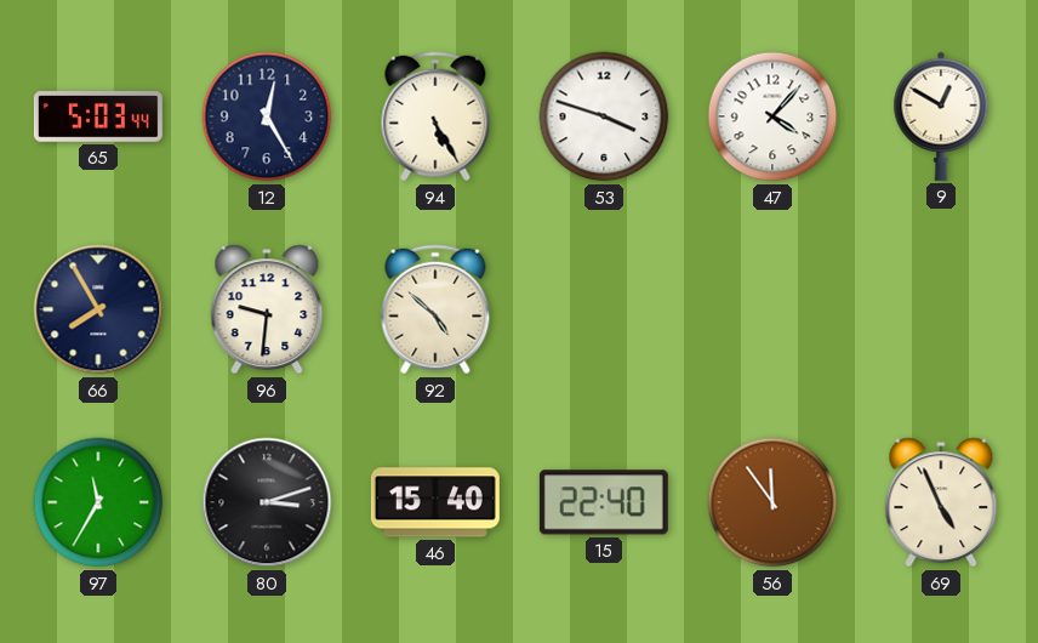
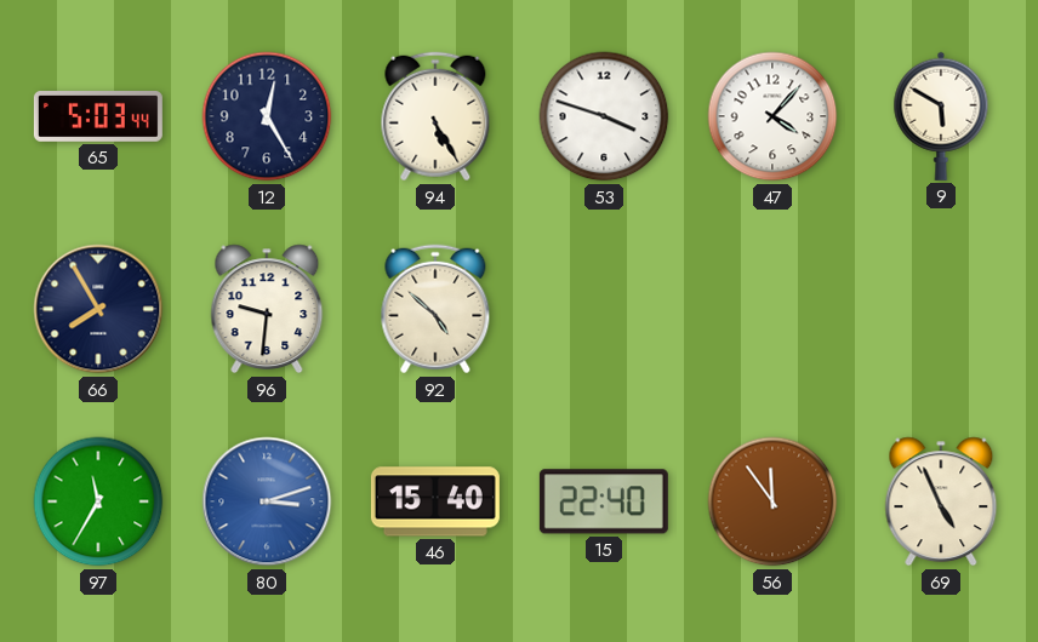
9: 12:50 -> 5:50 (941, 116)
80 dial: black -> blue (267, 501)
